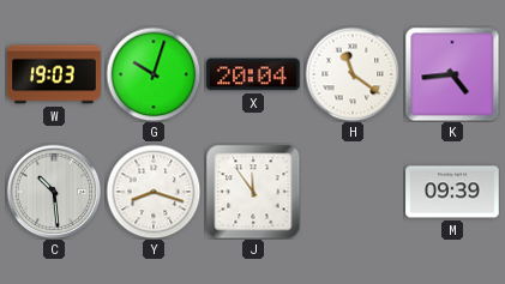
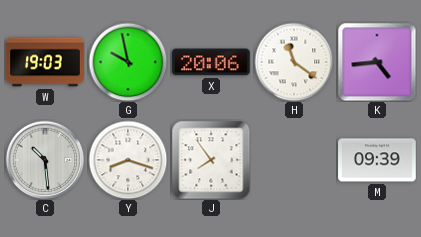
G: 10:03 -> 9:58 (128, 62)
X: 20:04 -> 20:06 (211, 62)
J: 11:54 -> 7:54 (211, 160)
